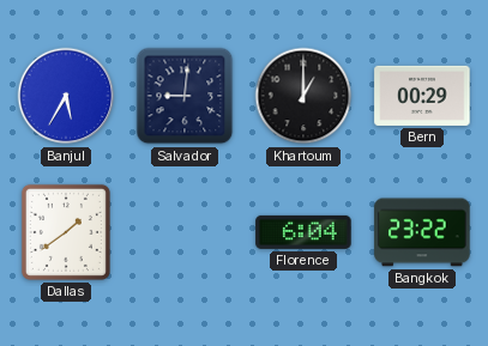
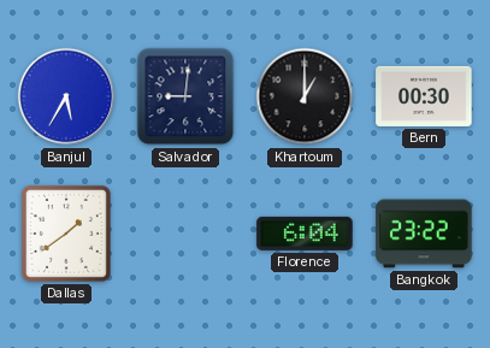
Bern: 00:29 -> 00:30 (424, 96)
